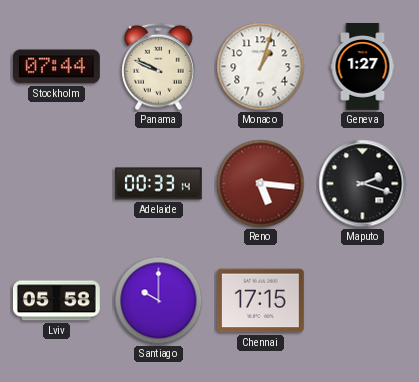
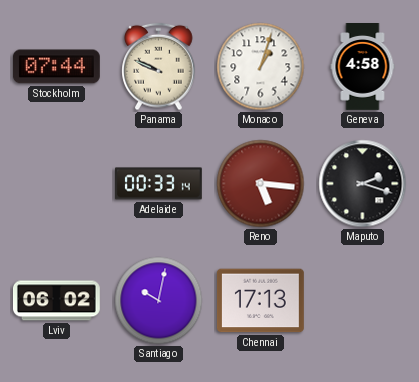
Geneva: 1:27 -> 4:58 (363, 67)
Lviv: 05:58 -> 06:02 (57, 301)
Santiago: 10:00 -> 10:02 (159, 301)
Chennai: 17:15 -> 17:13 (260, 301)
